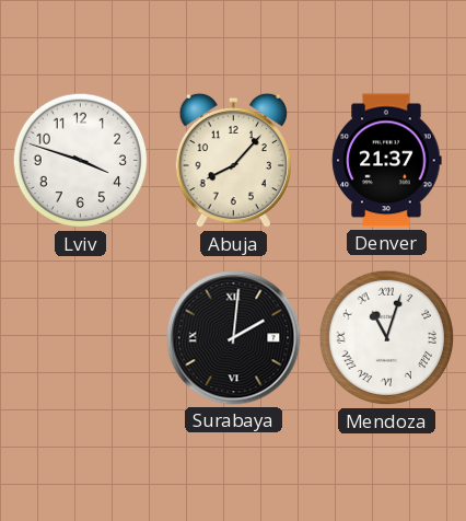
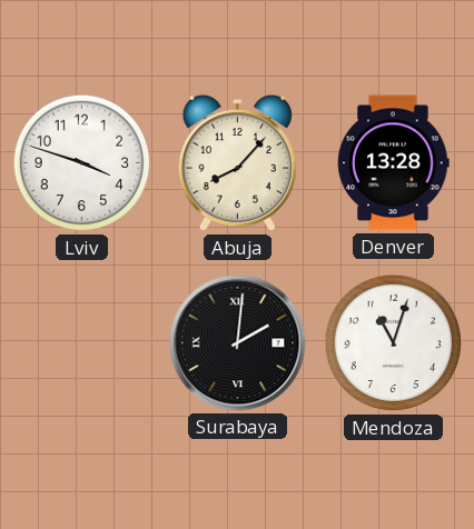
Denver: 21:37 -> 13:28 (394, 163)
Mendoza numerals: Roman -> Arabic (394, 343)
